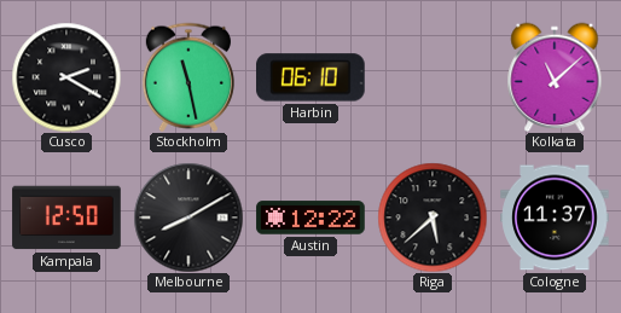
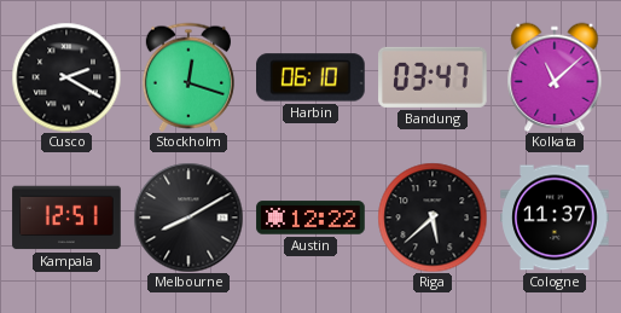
Stockholm: 11:28 -> 12:18 (188, 77)
Bandung: none -> 03:47 (433, 77)
Kampala: 12:50 -> 12:51 (66, 218)
